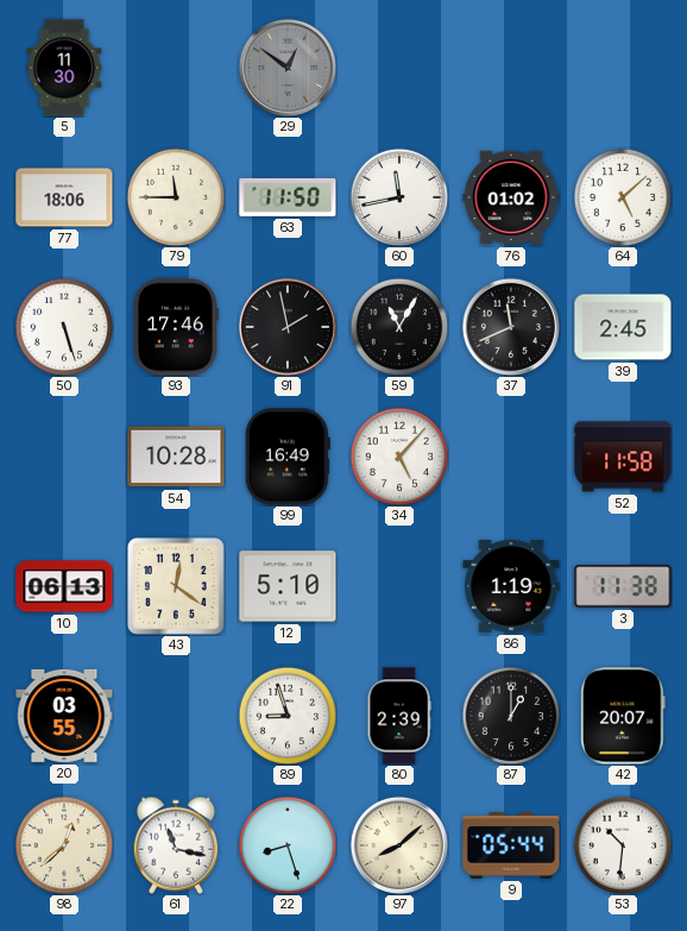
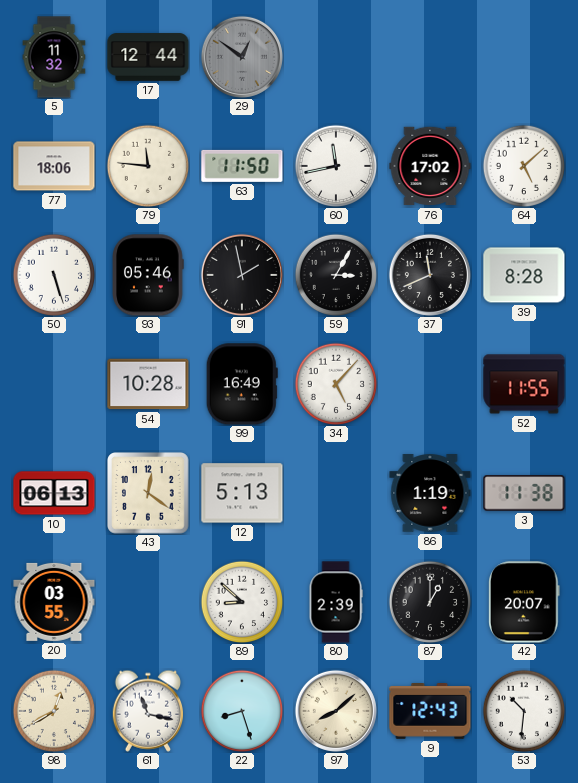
5: 11:30 -> 11:32 (54, 57)
17: none -> 12:44 (148, 57)
79: 11:45 -> 11:46 (148, 166)
76: 01:02 -> 17:02 (430, 166)
93: 17:46 -> 05:46 (148, 275)
59: 11:05 -> 3:05 (336, 275)
39: 2:45 -> 8:28 (524, 275)
52: 11:58 -> 11:55 (524, 384)
12: 5:10 -> 5:13 (242, 493)
89: 8:57 -> 8:52 (242, 602)
98: 12:38 -> 12:40 (54, 711)
9: 05:44 -> 12:43 (430, 712)
